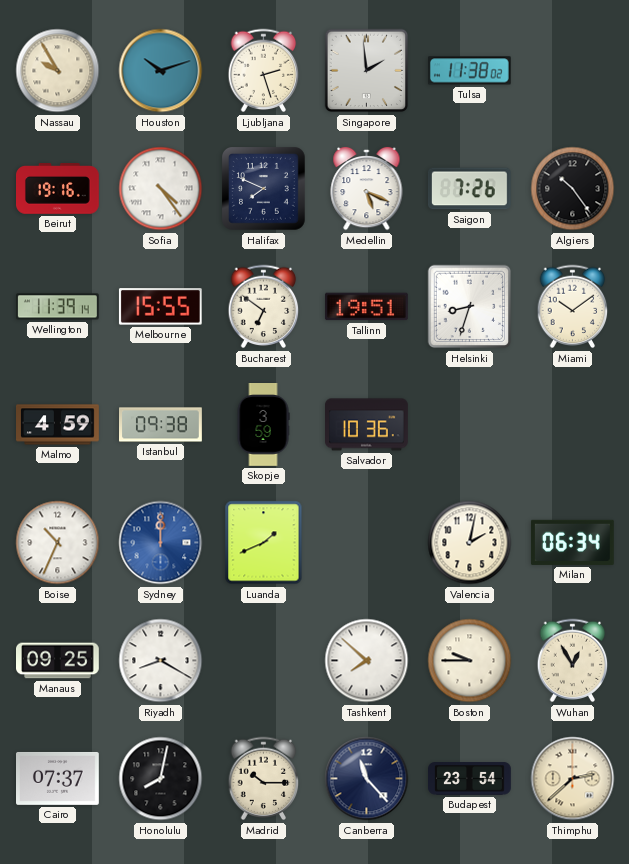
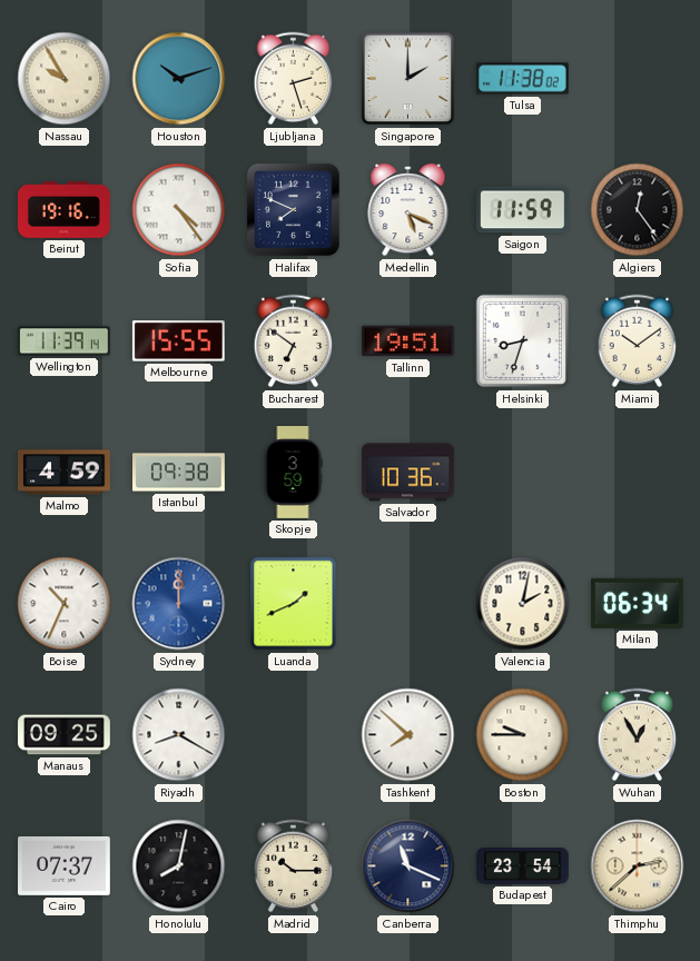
Singapore: 1:59 -> 2:00 (408, 79)
Saigon: 7:26 -> 11:59 (522, 210)
Algiers: 10:24 -> 12:24 (638, 210)
Canberra: 11:23 -> 11:19 (408, 866)
